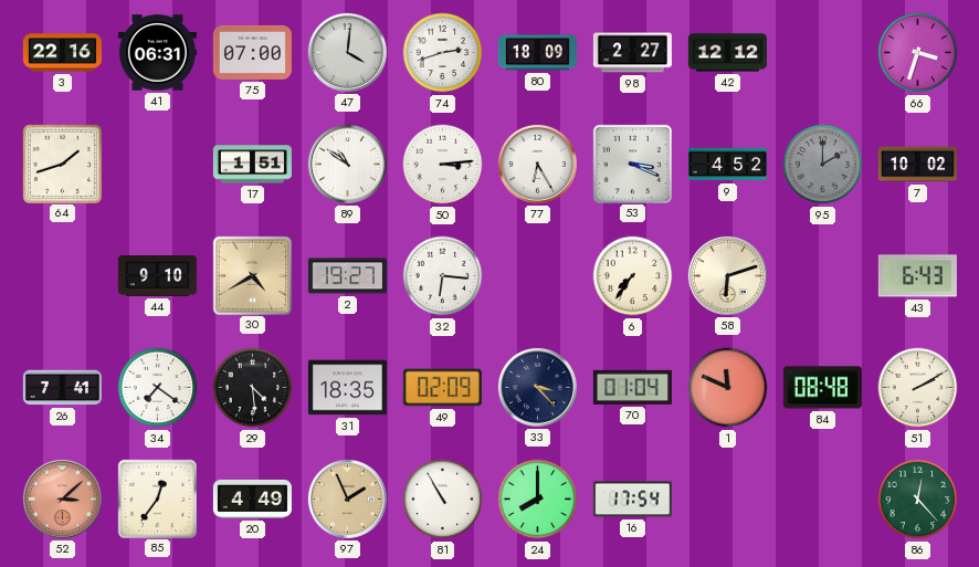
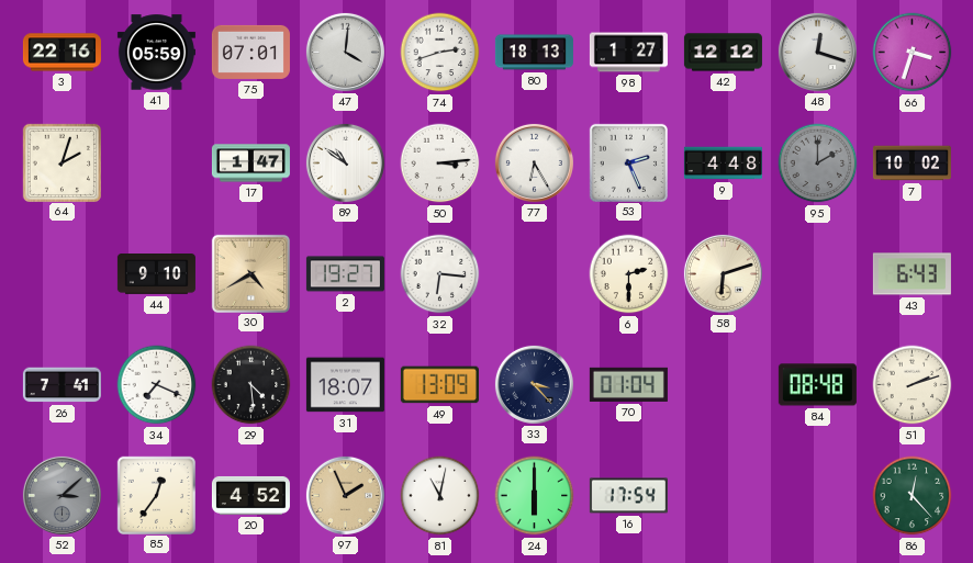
41: 06:31 -> 05:59 (156, 53)
75: 07:00 -> 07:01 (250, 52)
80: 18:09 -> 18:13 (534, 53)
98: 2:27 -> 1:27 (628, 53)
48: none -> 12:18 (817, 52)
64: 1:42 -> 2:03 (61, 162)
17: 1:51 -> 1:47 (250, 164)
53: 3:19 -> 2:26 (628, 162)
9: 4:52 -> 4:48 (723, 164)
6: 7:36 -> 2:30 (629, 274)
34: 7:21 -> 7:19 (157, 385)
31: 18:35 -> 18:07 (345, 385)
49: 02:09 -> 13:09 (439, 385)
1: 11:49 -> none (728, 388)
51: 2:10 -> 2:12 (913, 385)
52 dial: salmon -> grey (61, 495)
20: 4:49 -> 4:52 (250, 495)
81: 10:55 -> 11:02 (440, 496)
24: 8:00 -> 6:00 (535, 496)
